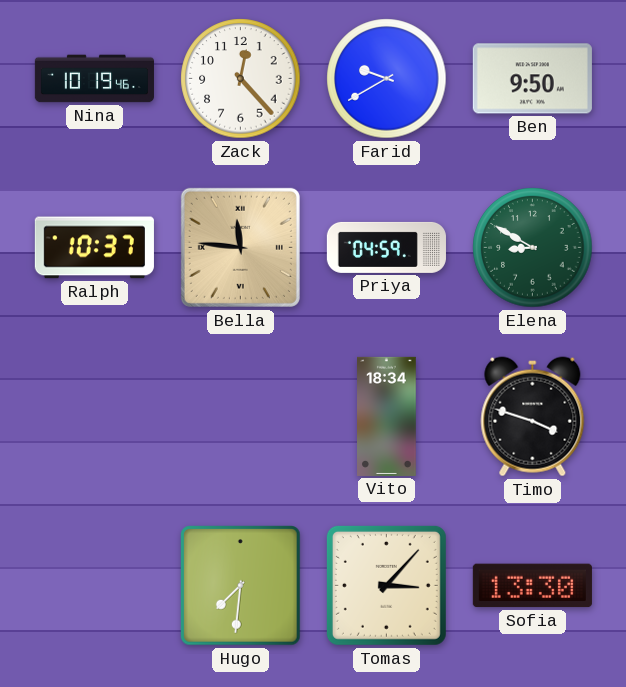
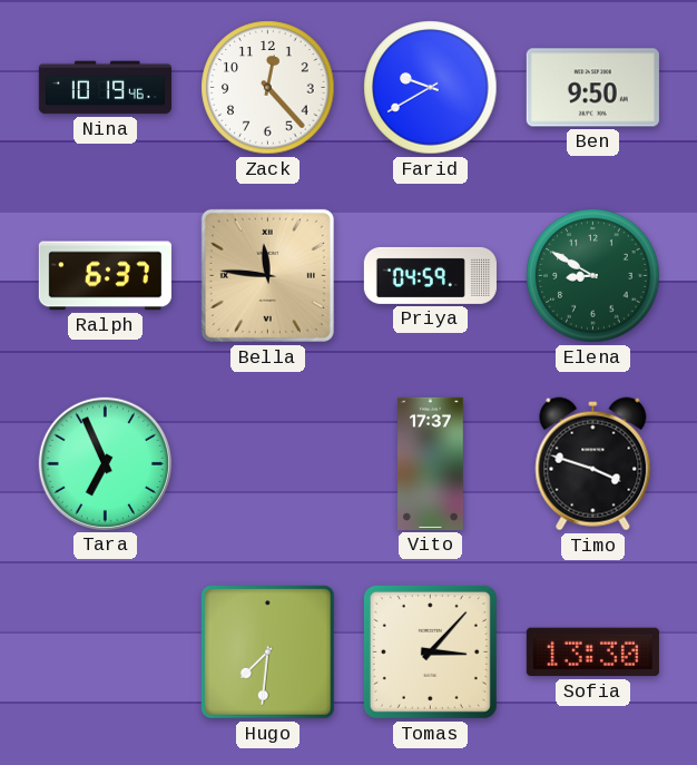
Ralph: 10:37 -> 6:37 (105, 276)
Tara: none -> 6:56 (105, 463)
Vito: 18:34 -> 17:37 (431, 463)
